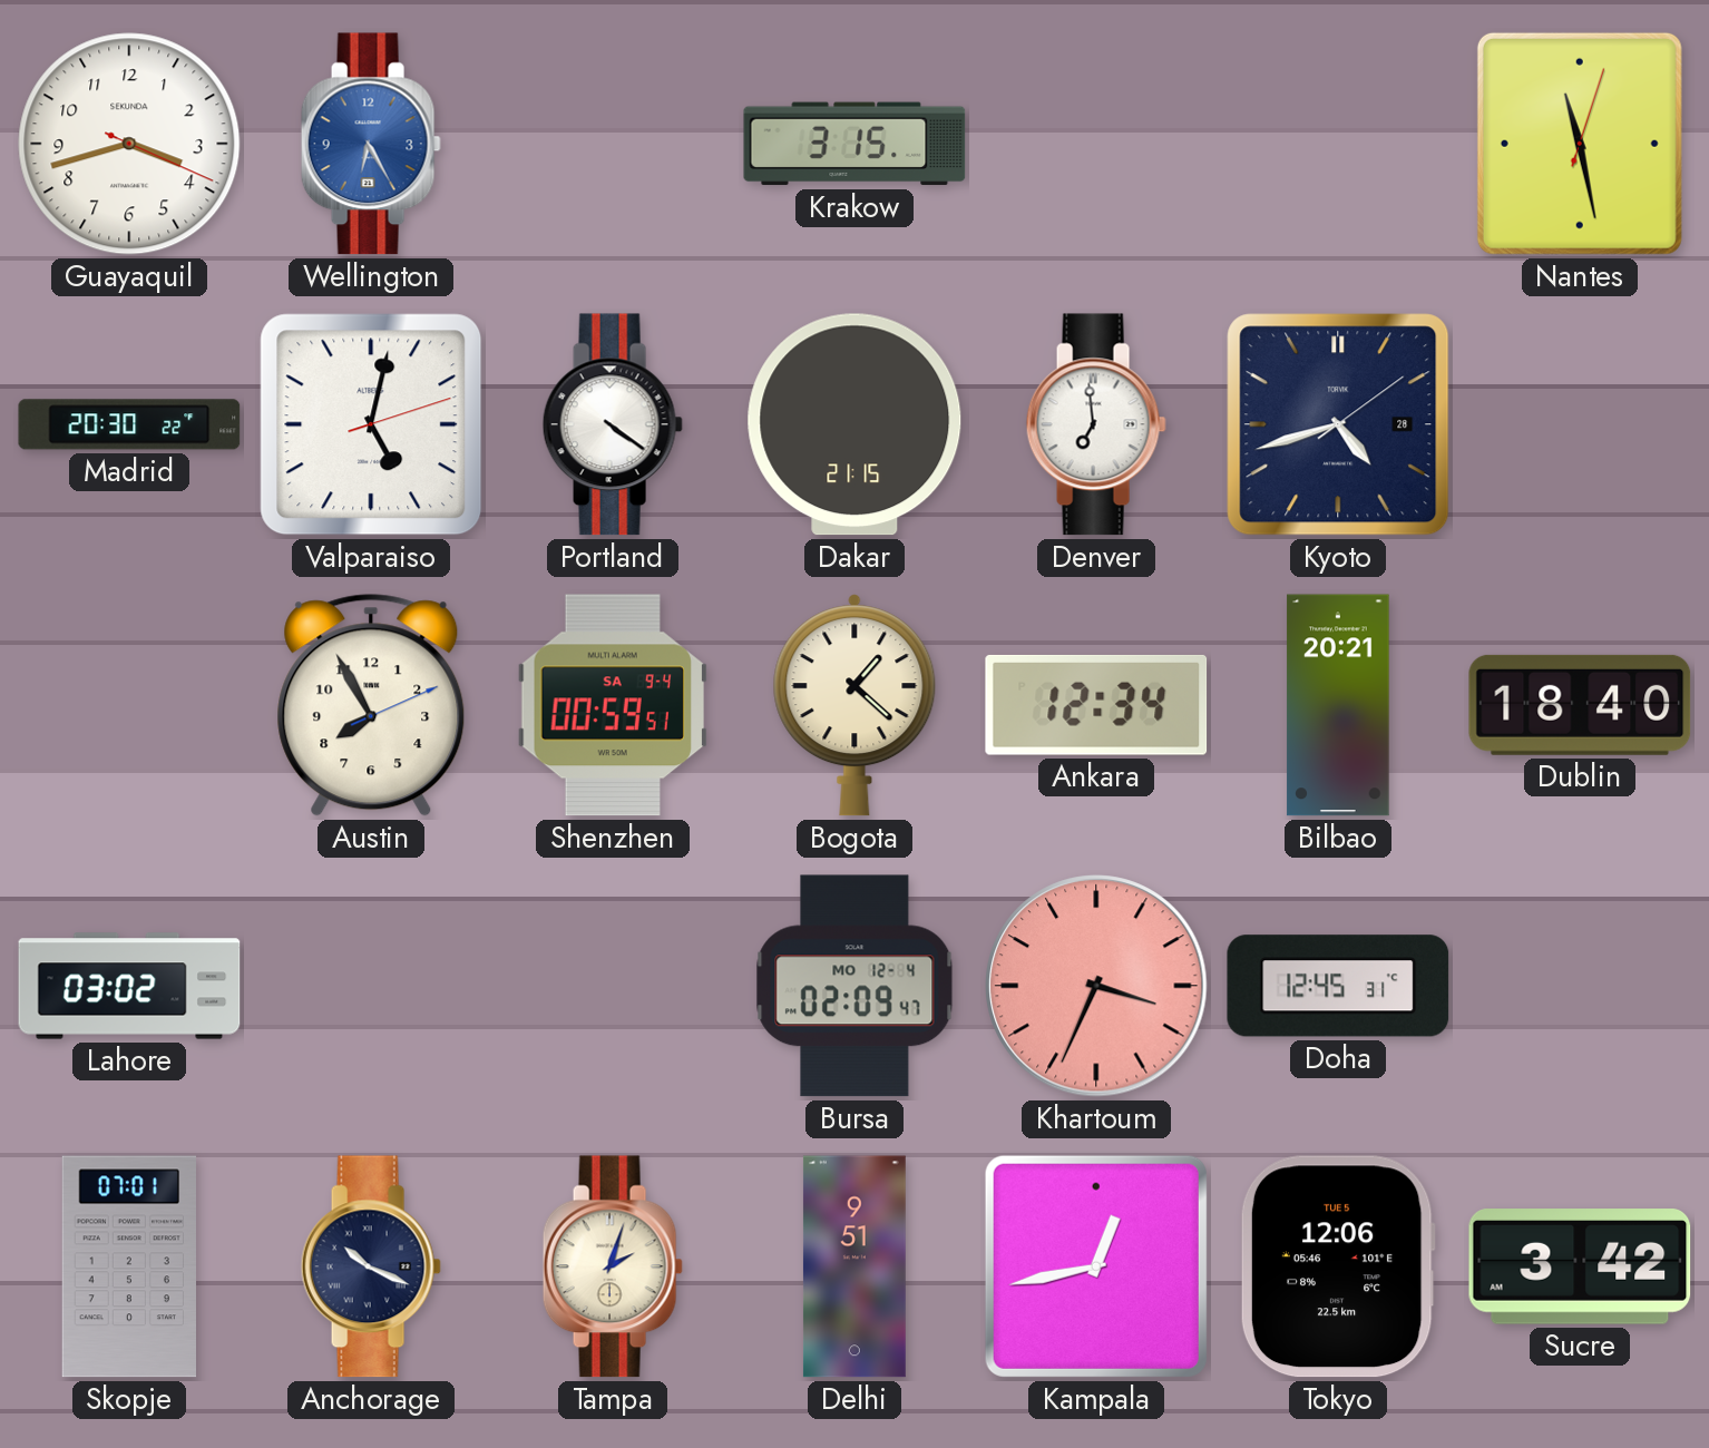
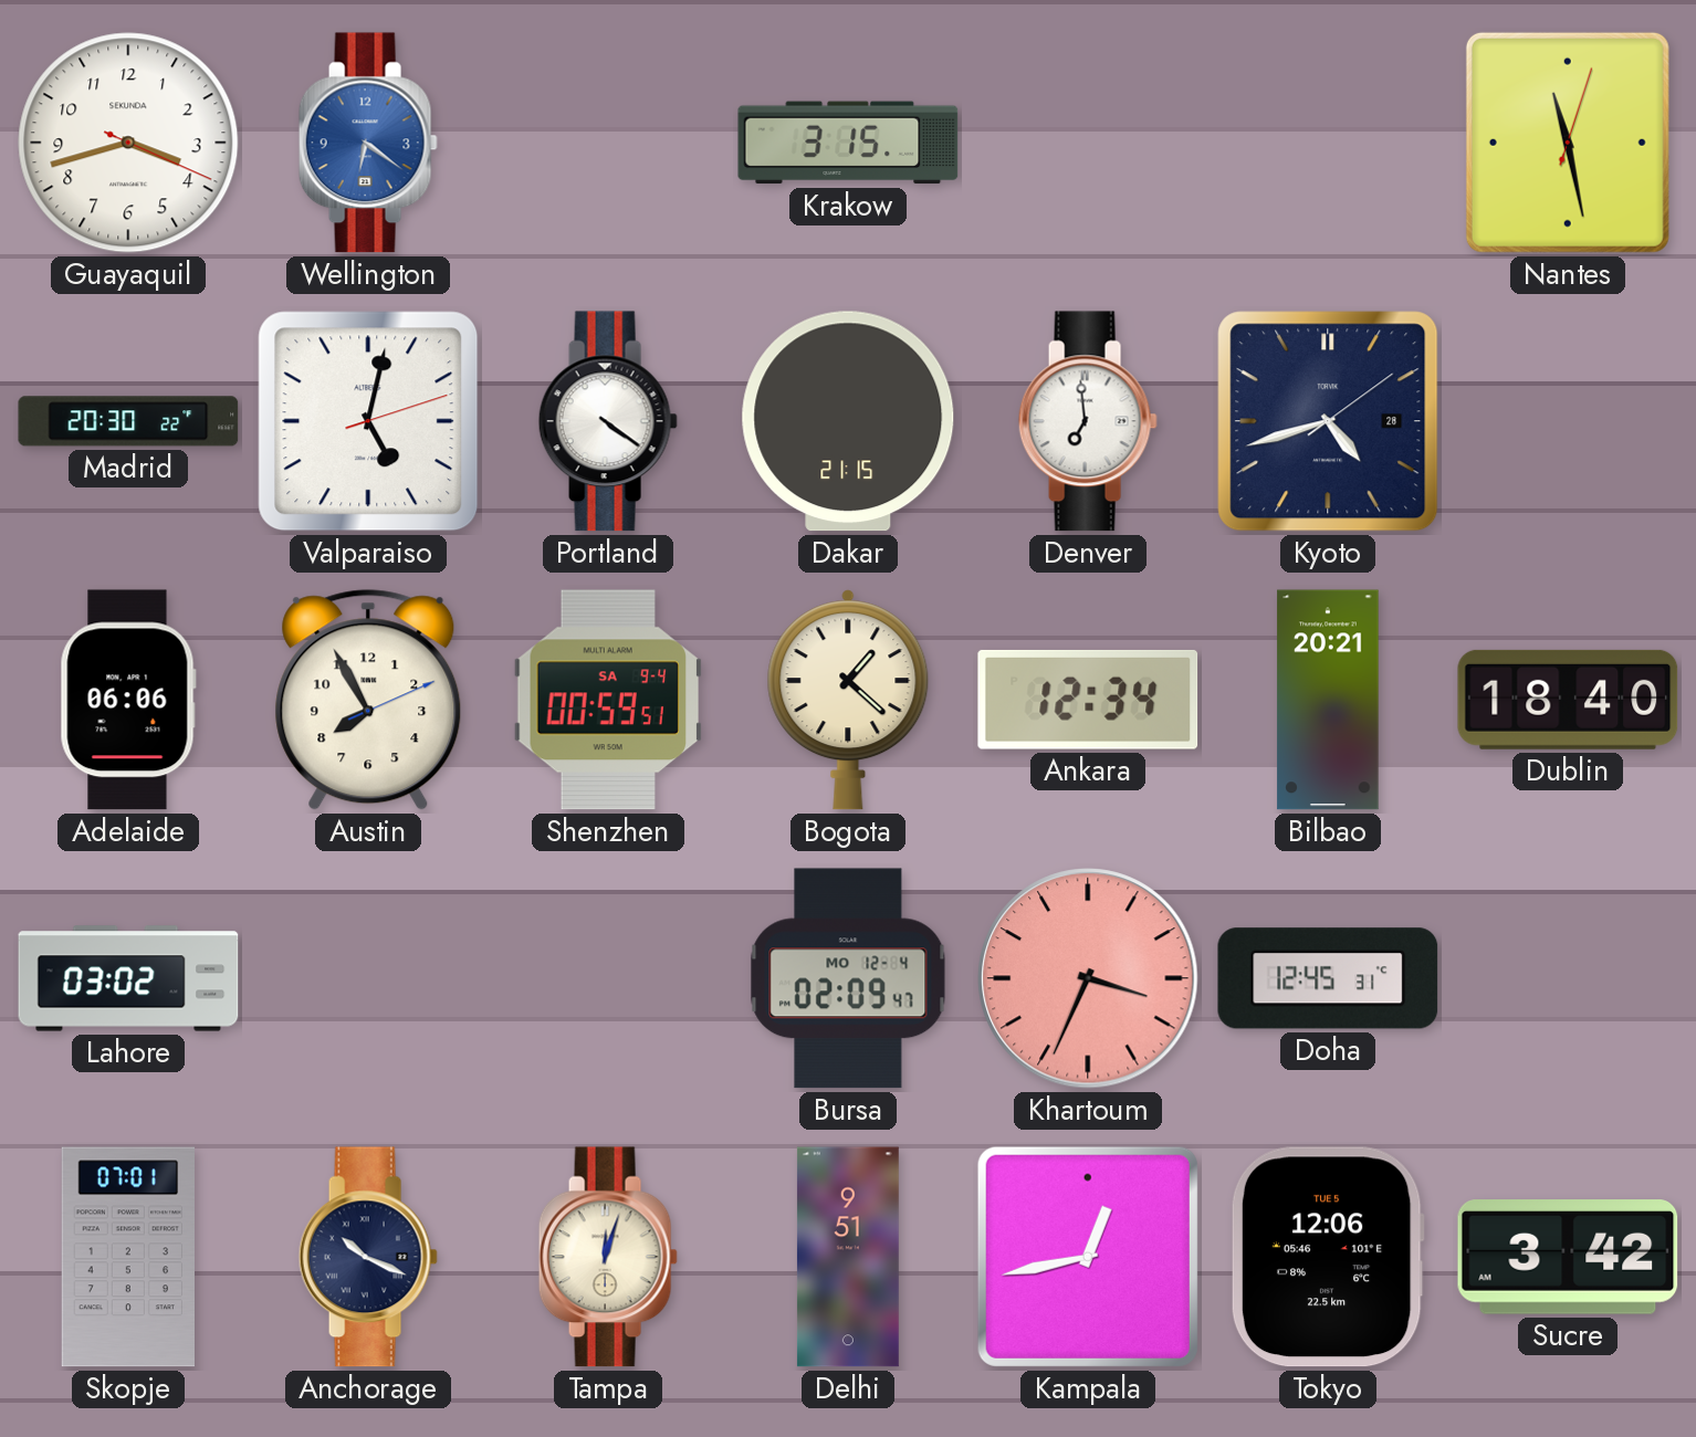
Wellington: 6:25 -> 6:21 (368, 143)
Adelaide: none -> 06:06 (128, 700)
Tampa: 2:03 -> 12:03 (608, 1257)
